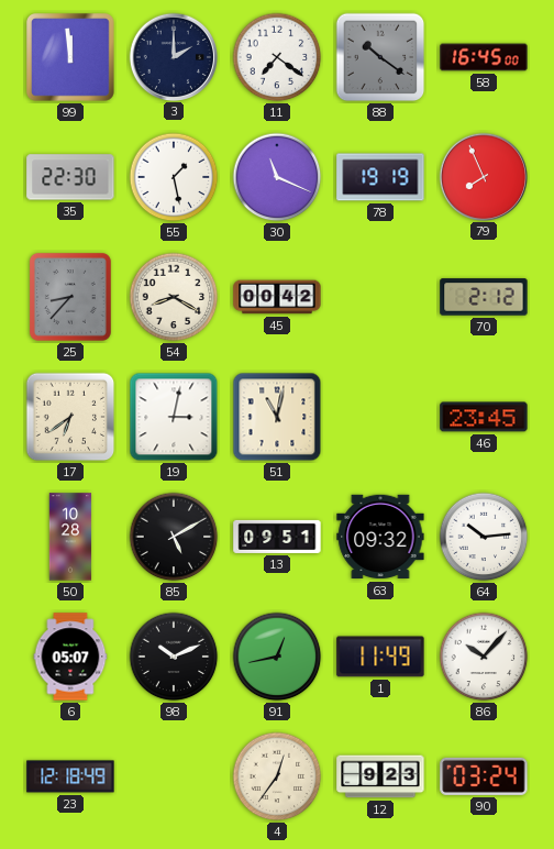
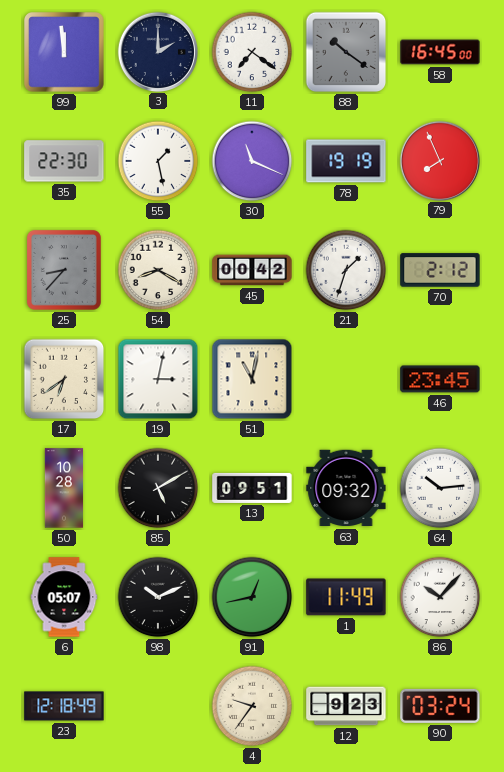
21: none -> 1:33 (346, 270)
4: 12:36 -> 9:36 (252, 706)
